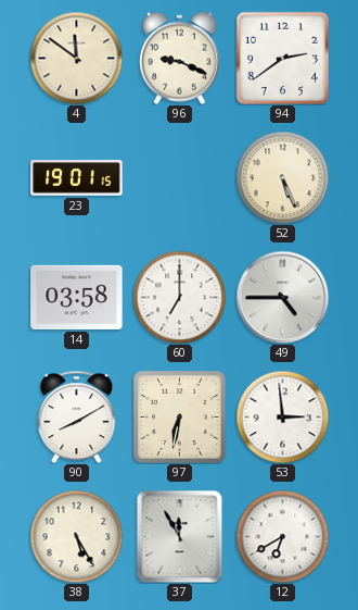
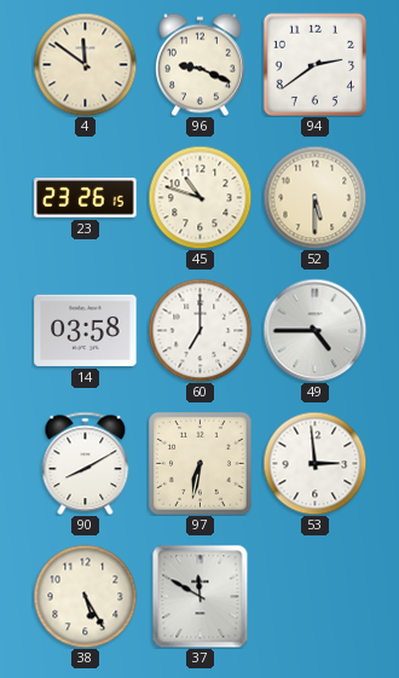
23: 19:01 -> 23:26 (86, 198)
45: none -> 10:48 (199, 197)
52: 5:26 -> 5:30 (314, 197)
37: 11:55 -> 11:50 (201, 596)
12: 6:40 -> none (282, 536)
